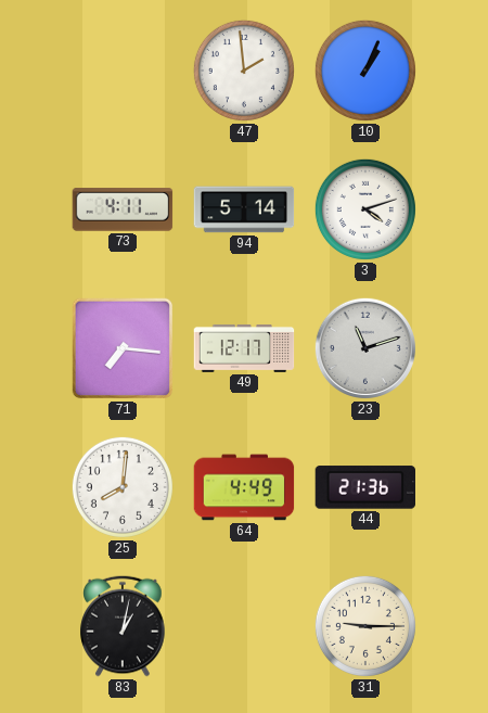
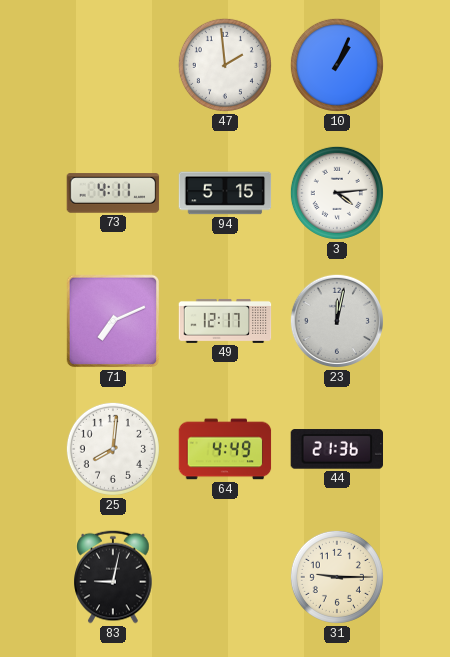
94: 5:14 -> 5:15 (225, 193)
3: 4:12 -> 4:14 (337, 193)
71: 7:16 -> 7:11 (113, 321)
23: 11:12 -> 12:02 (337, 321)
83: 1:02 -> 9:02 (113, 577)
